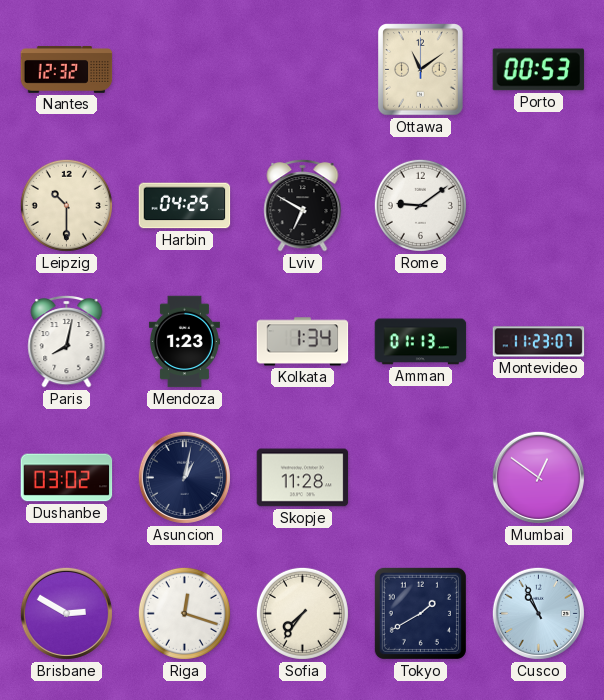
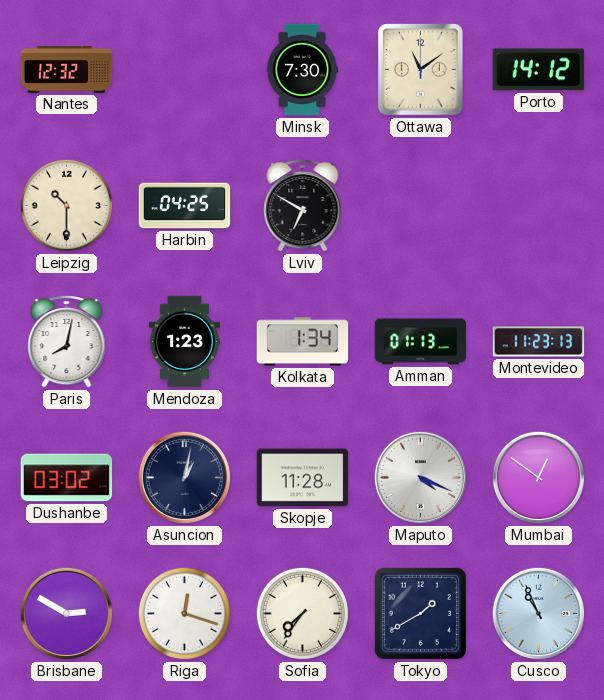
Minsk: none -> 7:30 (302, 70)
Porto: 00:53 -> 14:12 (539, 70)
Rome: 9:09 -> none (420, 205)
Montevideo: 11:23:07 -> 11:23:13 (539, 342)
Maputo: none -> 4:19 (420, 477)
